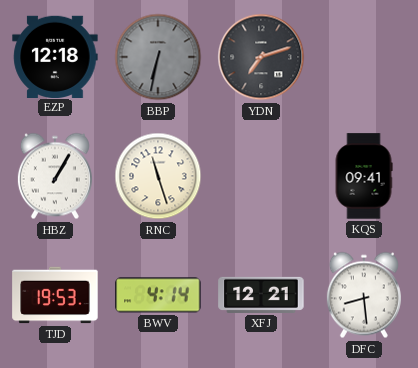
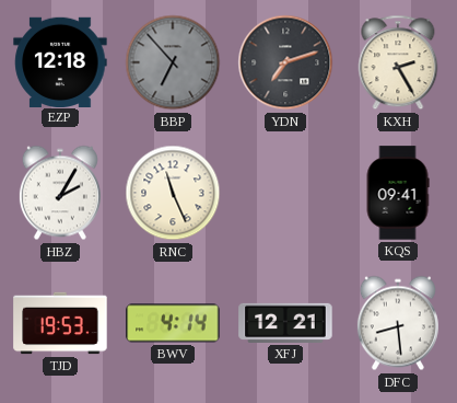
BBP: 6:32 -> 6:53 (173, 62)
KXH: none -> 2:25 (398, 62)
HBZ: 1:05 -> 2:05 (60, 193)
RNC: 11:27 -> 11:26 (173, 193)
